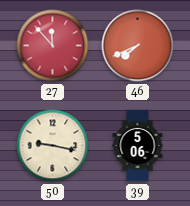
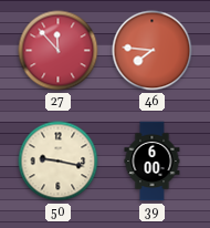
46: 7:41 -> 7:46 (153, 51)
39: 5:06 -> 6:00 (153, 162)
